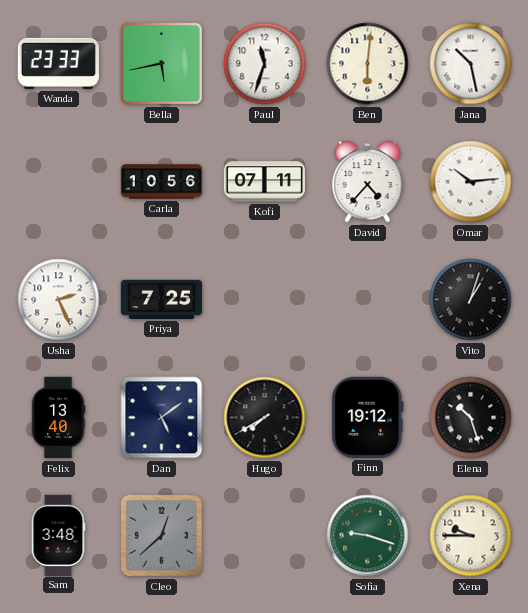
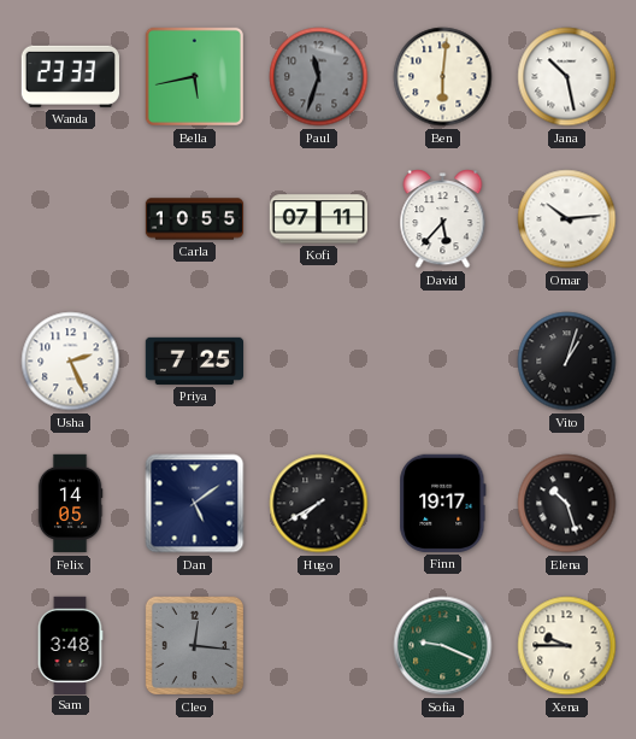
Paul dial: white -> grey (319, 77)
Carla: 10:56 -> 10:55 (195, 219)
David: 4:37 -> 5:37 (443, 219)
Felix: 13:40 -> 14:05 (70, 504)
Finn: 19:12 -> 19:17 (443, 503)
Cleo: 12:38 -> 12:16 (194, 645)
Sofia: 9:18 -> 9:19 (443, 646)
